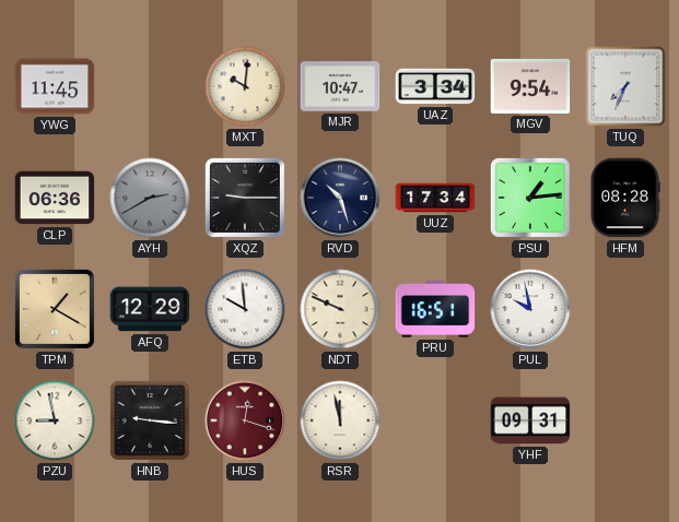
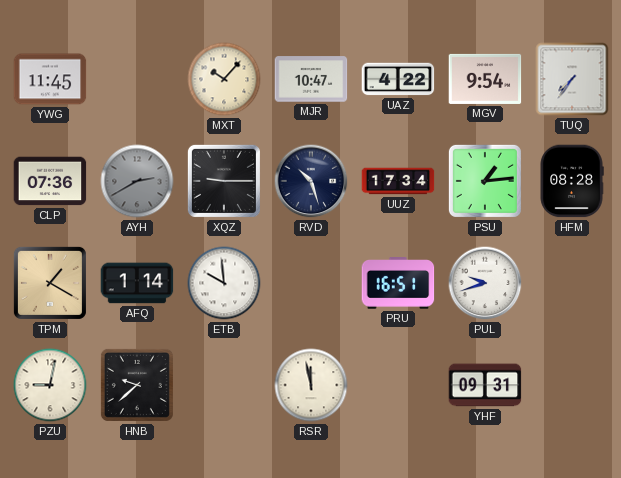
MXT: 10:01 -> 10:07 (224, 79)
UAZ: 3:34 -> 4:22 (398, 79)
TUQ: 7:34 -> 7:36 (572, 79)
CLP: 06:36 -> 07:36 (50, 181)
AFQ: 12:29 -> 1:14 (137, 283)
NDT: 9:49 -> none (340, 309)
PUL: 9:58 -> 9:42 (485, 283)
PZU: 8:58 -> 9:02 (50, 385)
HNB: 9:16 -> 9:38 (137, 385)
HUS: 12:18 -> none (245, 420)
